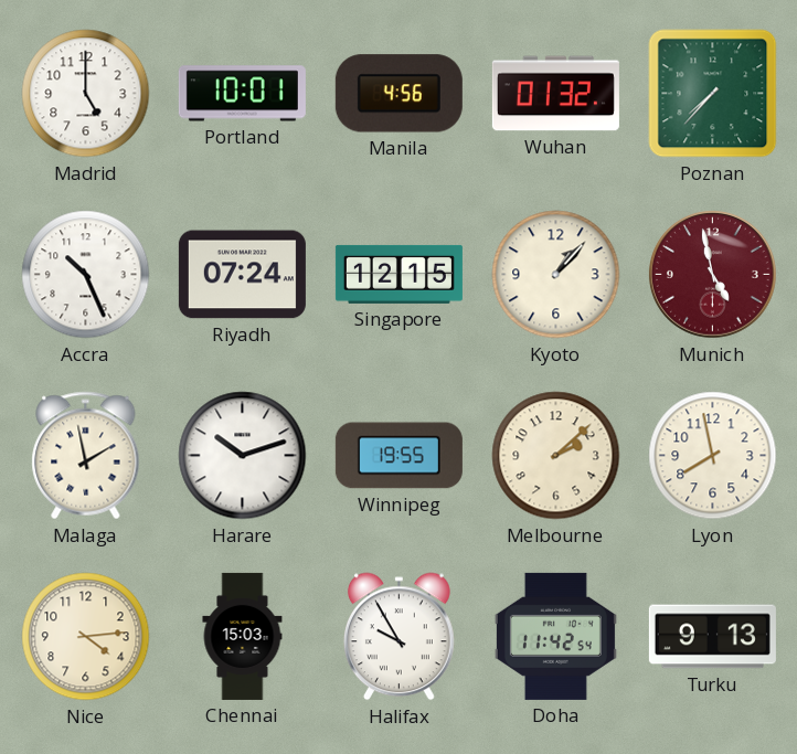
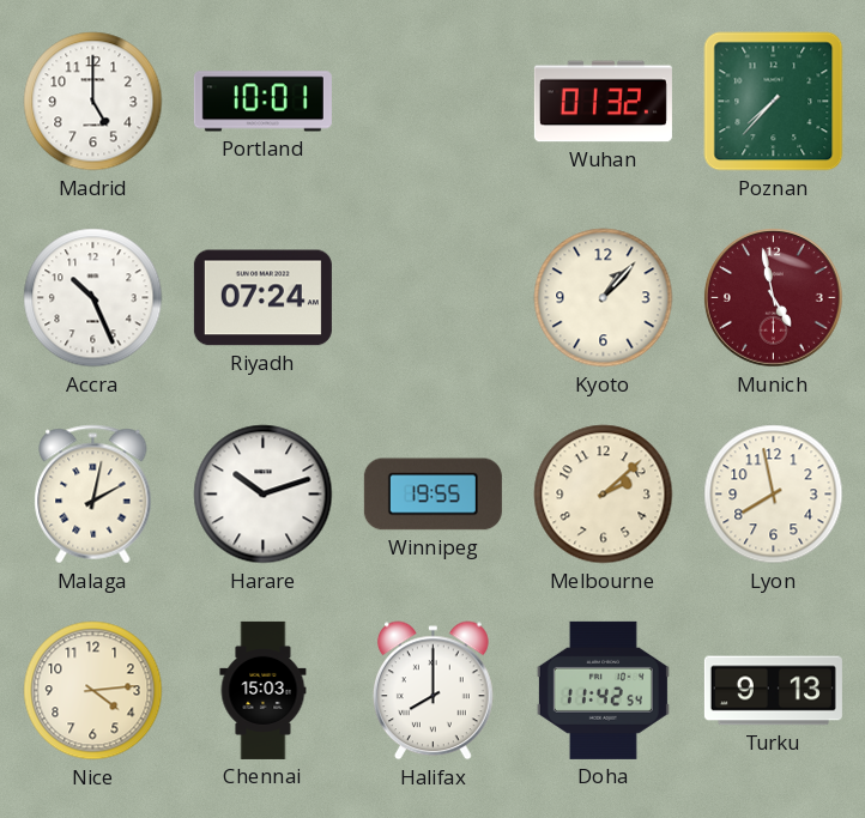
Manila: 4:56 -> none (398, 94)
Singapore: 12:15 -> none (398, 274)
Malaga: 1:58 -> 2:02 (93, 495)
Halifax: 9:55 -> 8:00 (432, 691)
